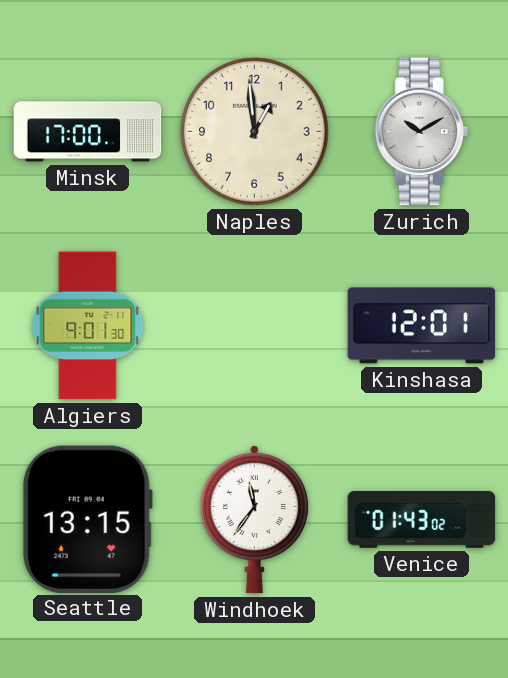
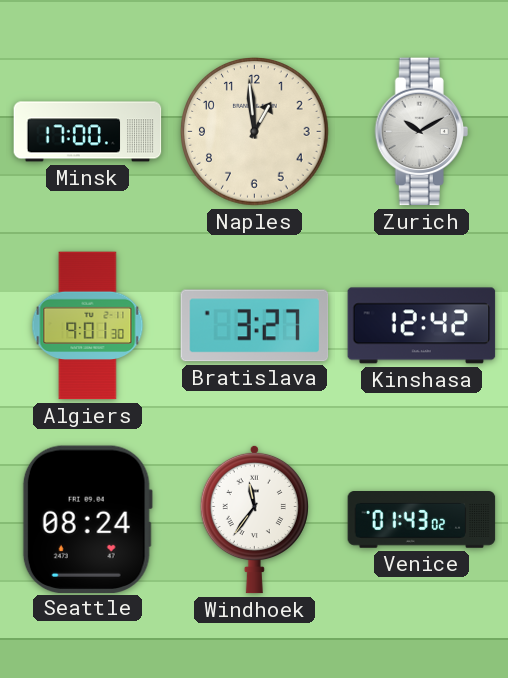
Bratislava: none -> 3:27 (255, 326)
Kinshasa: 12:01 -> 12:42 (422, 326)
Seattle: 13:15 -> 08:24 (87, 519)
